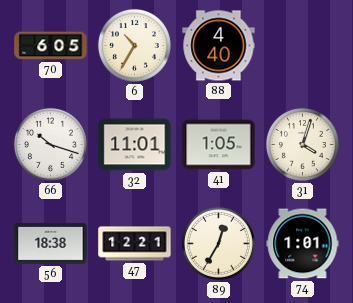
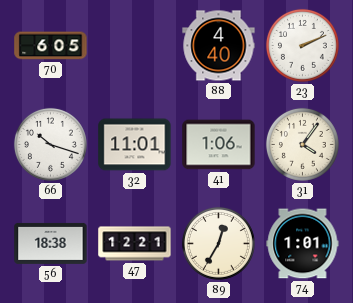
6: 10:35 -> none (134, 45)
23: none -> 2:11 (302, 45)
41: 1:05 -> 1:06 (219, 145)
31: 4:03 -> 4:06 (302, 144)
